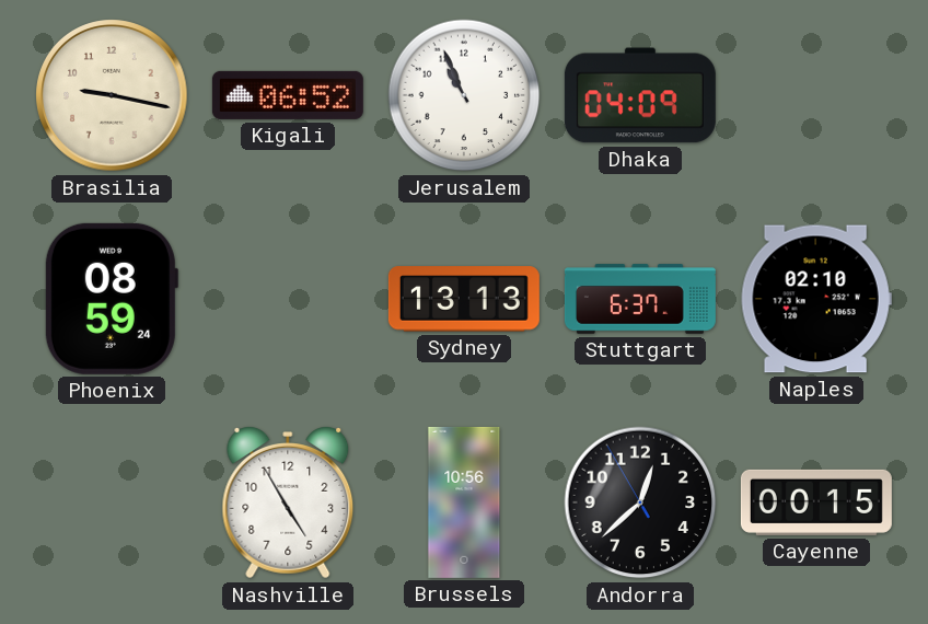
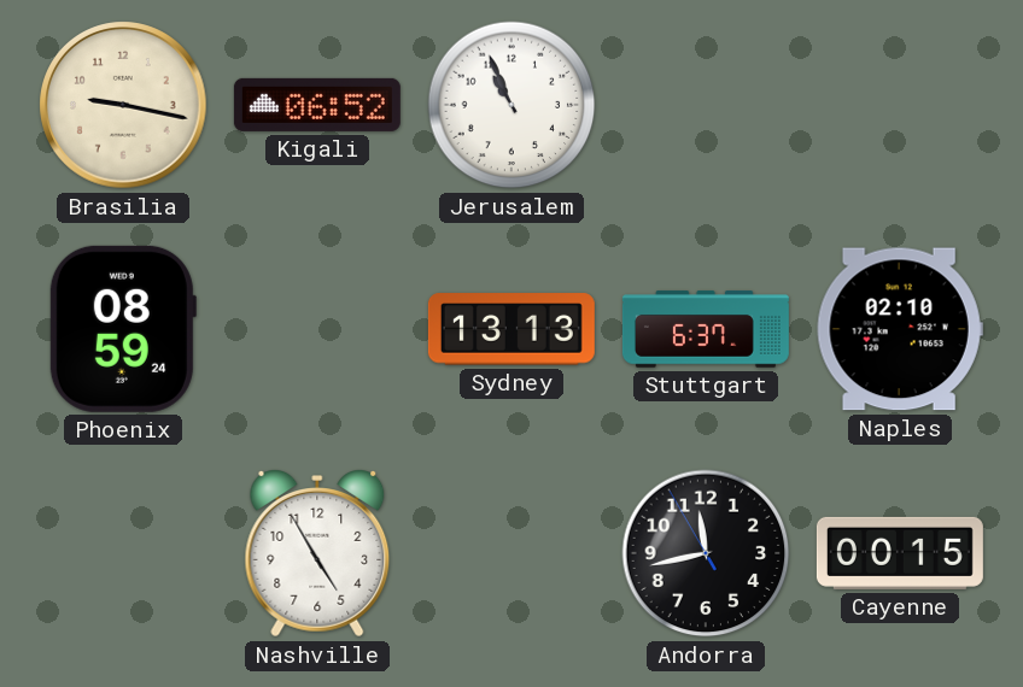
Dhaka: 04:09 -> none (640, 95)
Brussels: 10:56 -> none (464, 502)
Andorra: 12:37 -> 11:42 (706, 553)
